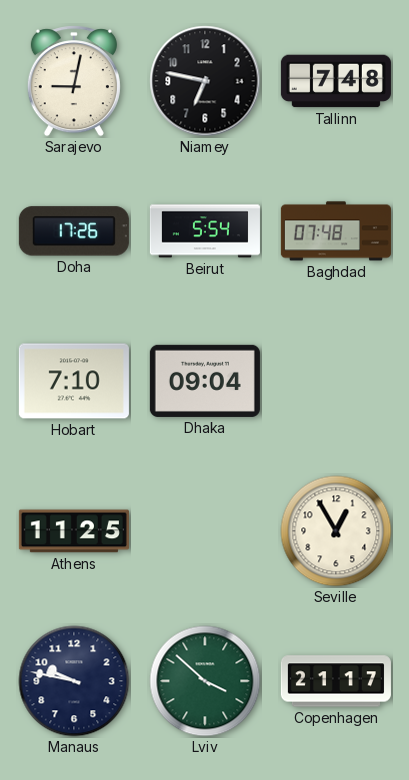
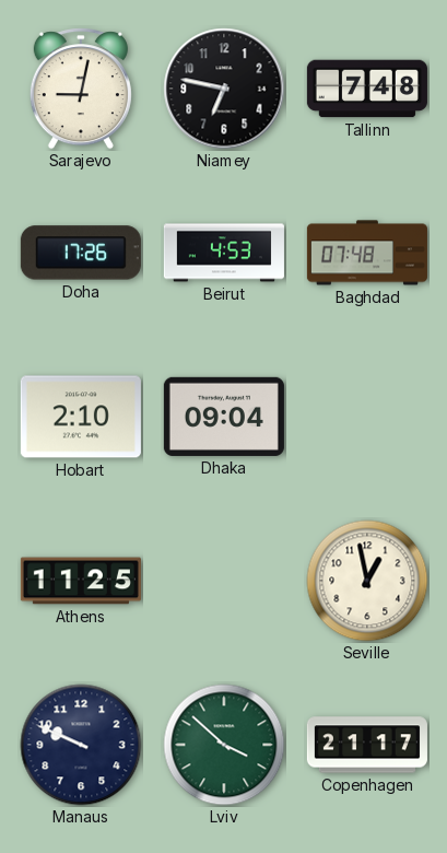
Beirut: 5:54 -> 4:53 (224, 253)
Hobart: 7:10 -> 2:10 (81, 417)
Seville: 12:55 -> 12:58 (367, 581)
Manaus: 9:47 -> 9:49 (81, 745)
